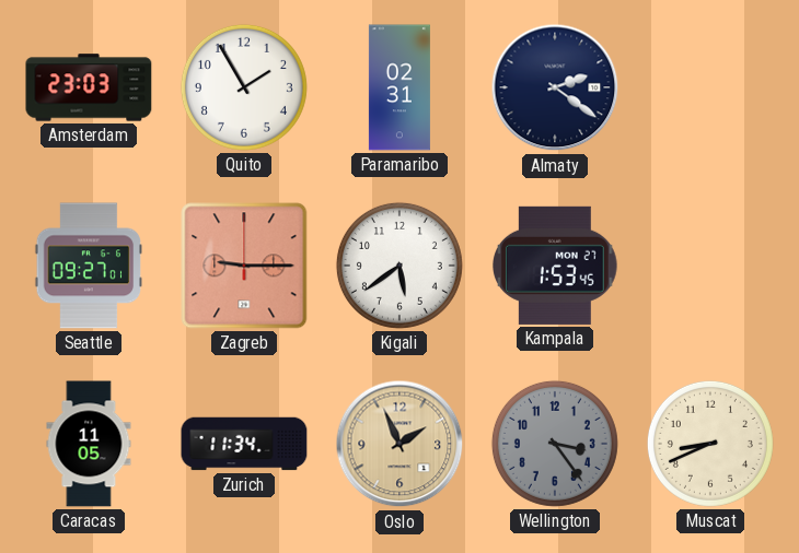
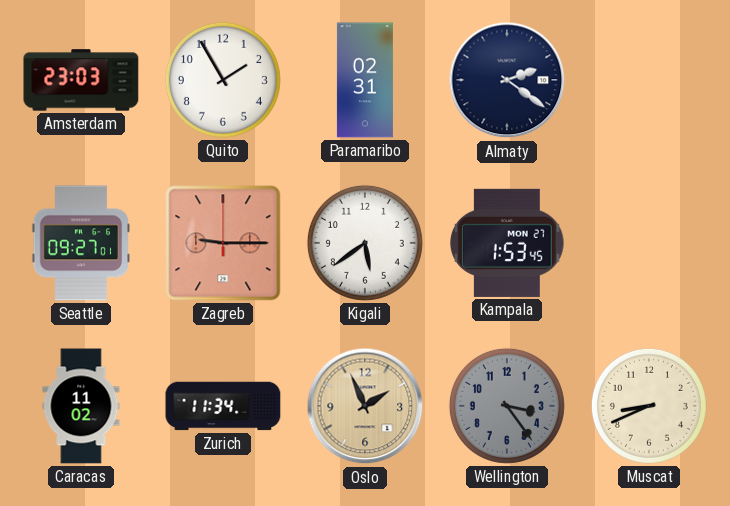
Caracas: 11:05 -> 11:02 (81, 406)
